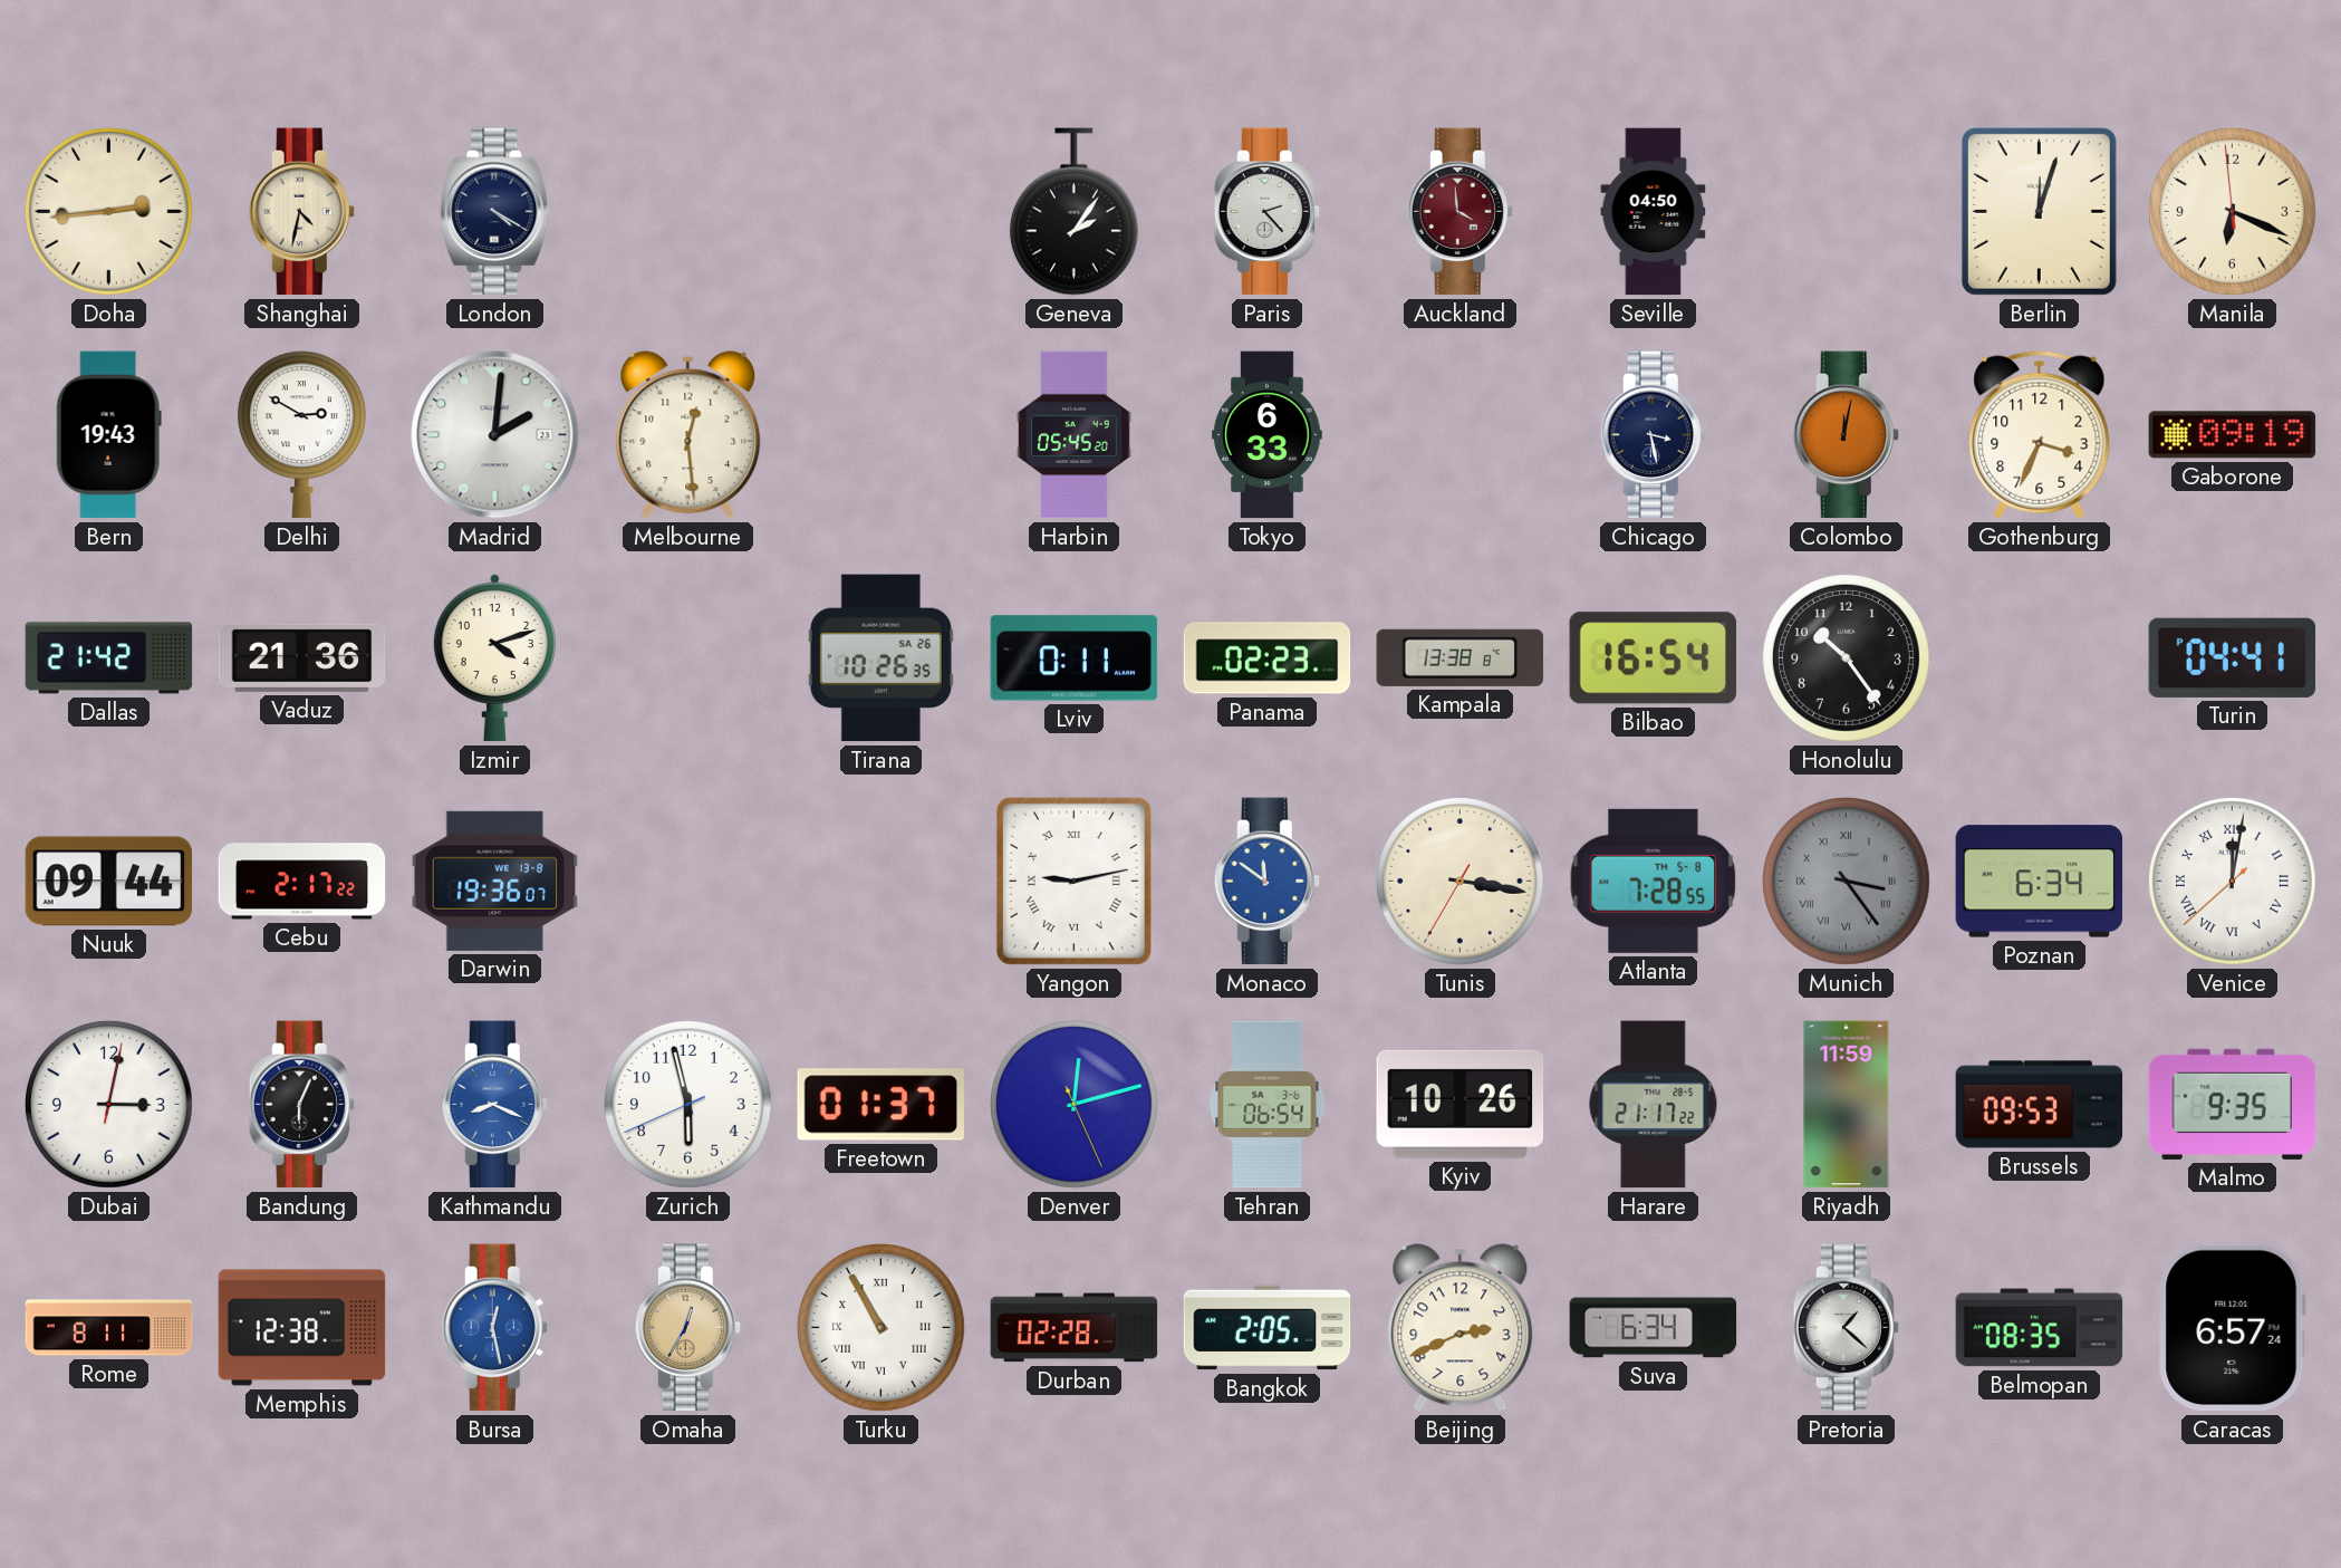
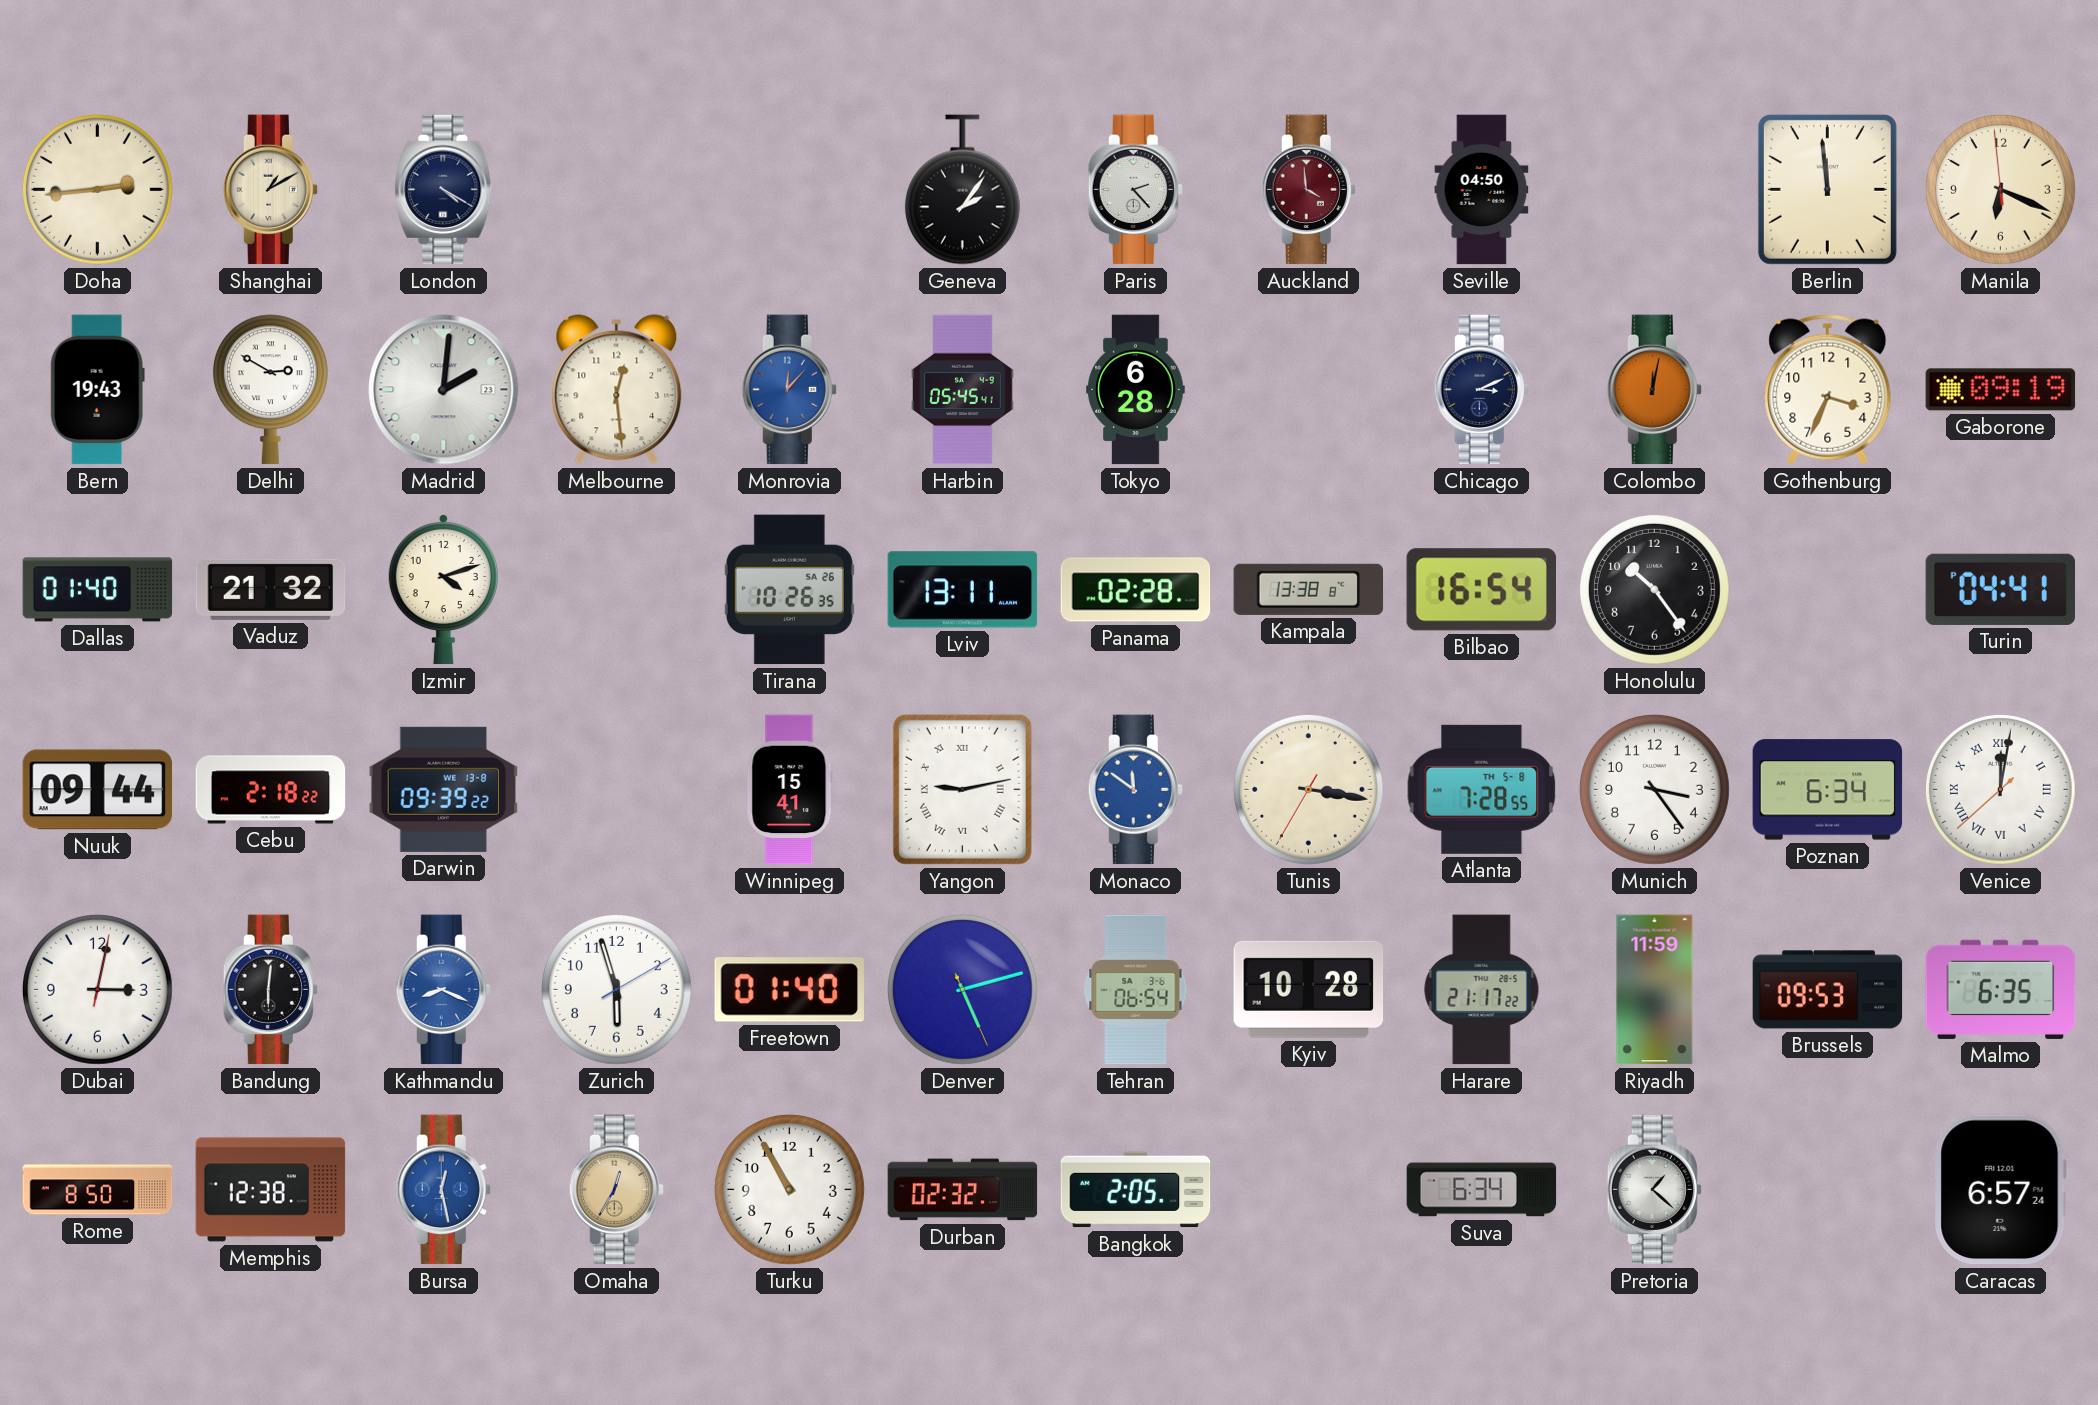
Shanghai: 4:32 -> 1:10 (270, 190)
Berlin: 12:03 -> 11:59 (1827, 189)
Monrovia: none -> 12:07 (789, 390)
Harbin: 05:45:20 -> 05:45:41 (963, 390)
Tokyo: 6:33 -> 6:28 (1136, 390)
Chicago: 3:28 -> 3:11 (1481, 390)
Dallas: 21:42 -> 01:40 (98, 590)
Vaduz: 21:36 -> 21:32 (271, 589)
Lviv: 0:11 -> 13:11 (963, 590)
Panama: 02:23 -> 02:28 (1136, 590)
Cebu: 2:17 -> 2:18 (271, 790)
Darwin: 19:36 -> 09:39 (444, 789)
Winnipeg: none -> 15:41 (790, 790)
Munich dial: grey -> white (1654, 789)
Munich numerals: Roman -> Arabic (1654, 789)
Bandung: 6:04 -> 6:01 (270, 990)
Zurich: 5:57:41 -> 5:57:10 (616, 989)
Freetown: 01:37 -> 01:40 (789, 990)
Denver: 12:12 -> 5:12 (962, 989)
Kyiv: 10:26 -> 10:28 (1309, 989)
Malmo: 9:35 -> 6:35 (2001, 989)
Rome: 8:11 -> 8:50 (98, 1190)
Turku numerals: Roman -> Arabic (789, 1189)
Durban: 02:28 -> 02:32 (963, 1190)
Beijing: 2:41 -> none (1461, 1328)
Belmopan: 08:35 -> none (2040, 1328)
